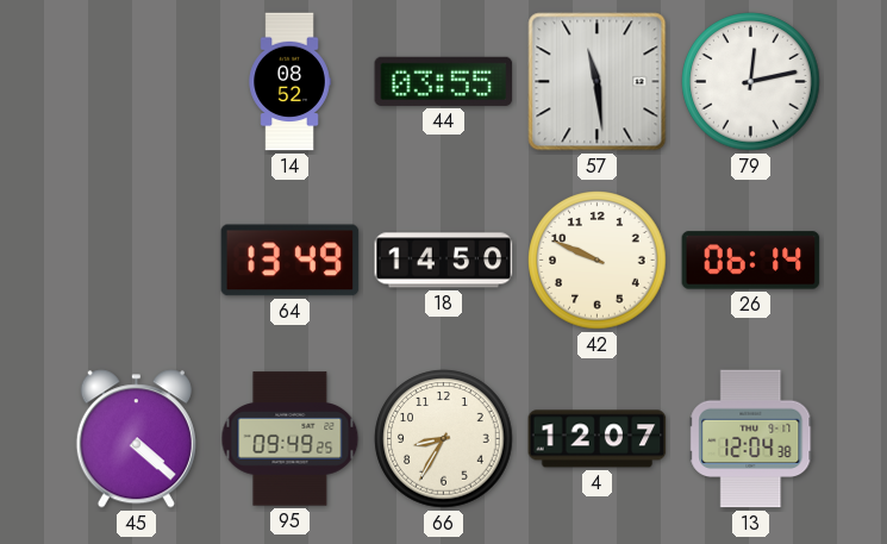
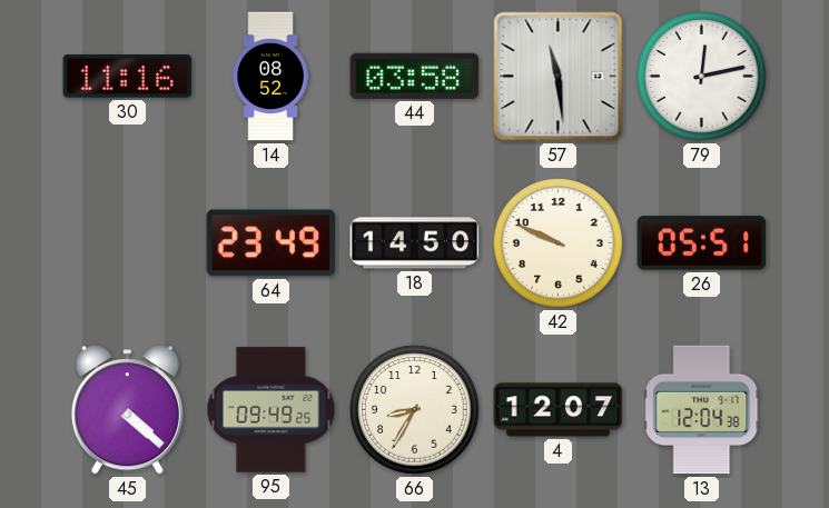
30: none -> 11:16 (128, 77)
44: 03:55 -> 03:58 (415, 76)
64: 13:49 -> 23:49 (272, 243)
26: 06:14 -> 05:51 (702, 243)
